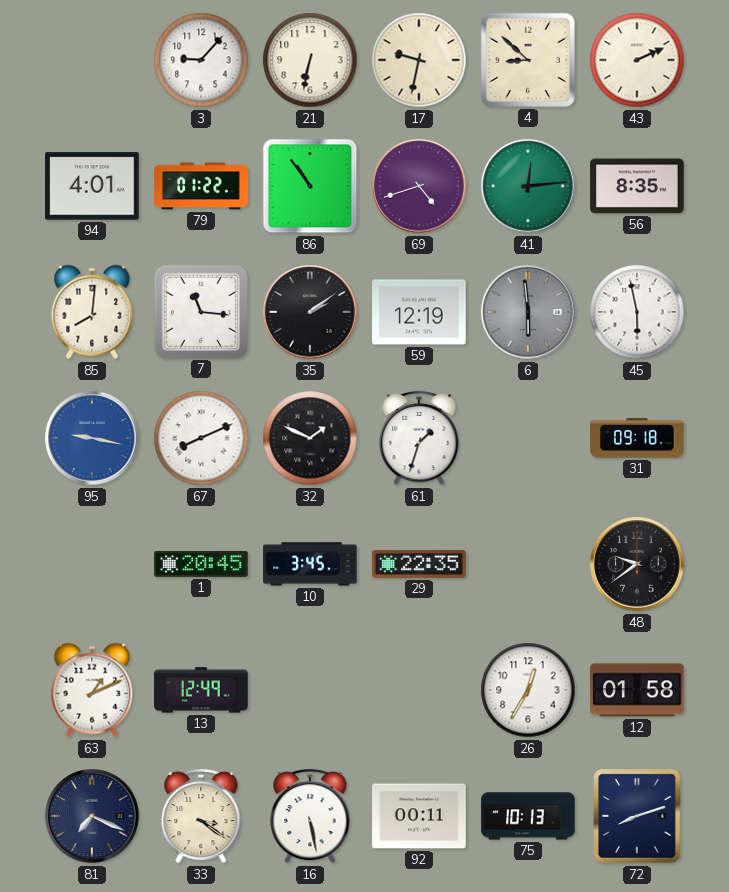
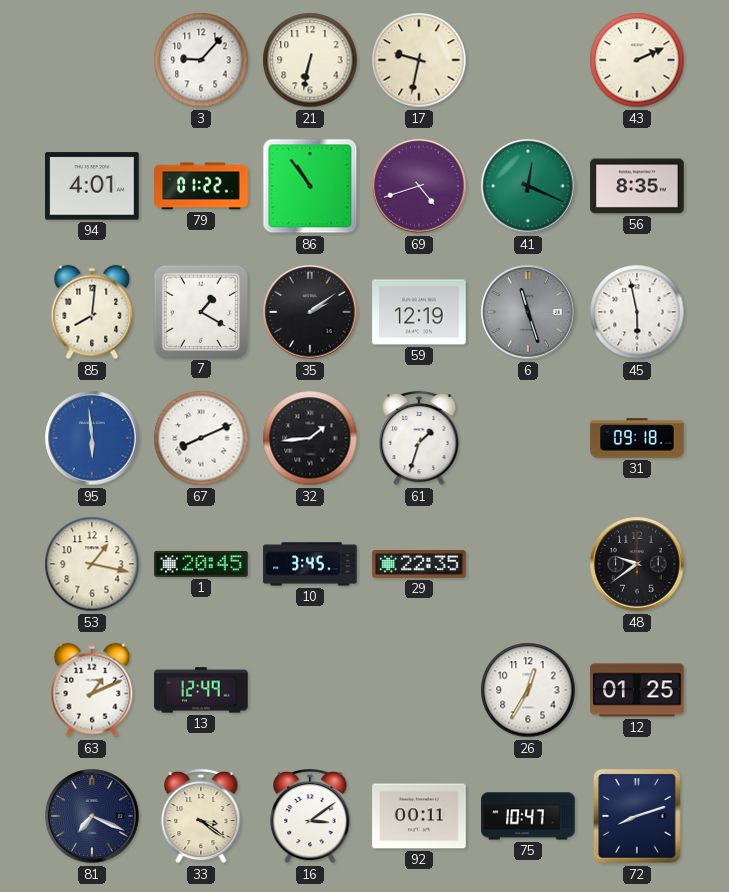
4: 8:52 -> none (528, 60)
41: 12:14 -> 12:19 (528, 186)
7: 11:16 -> 1:20 (200, 311)
6: 5:59 -> 11:27 (528, 312)
95: 9:17 -> 5:59 (92, 438)
32: 1:49 -> 1:44 (310, 438)
53: none -> 1:17 (92, 564)
12: 01:58 -> 01:25 (637, 690)
16: 5:28 -> 3:09 (310, 816)
75: 10:13 -> 10:47 (528, 816)
